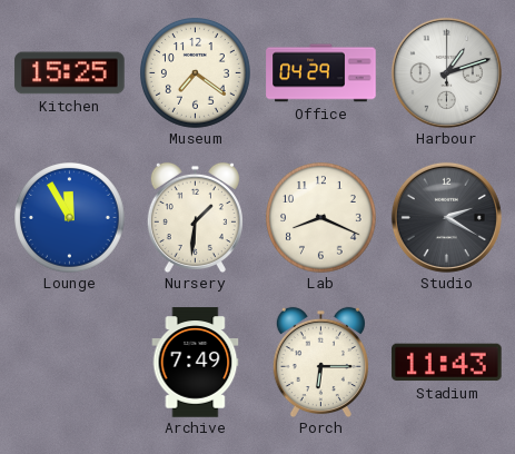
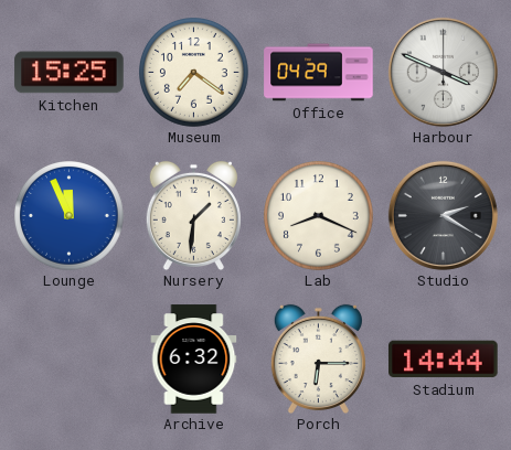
Harbour: 1:12 -> 3:49 (443, 72)
Lounge: 11:55 -> 11:56 (70, 216)
Archive: 7:49 -> 6:32 (194, 360)
Stadium: 11:43 -> 14:44 (444, 360)
